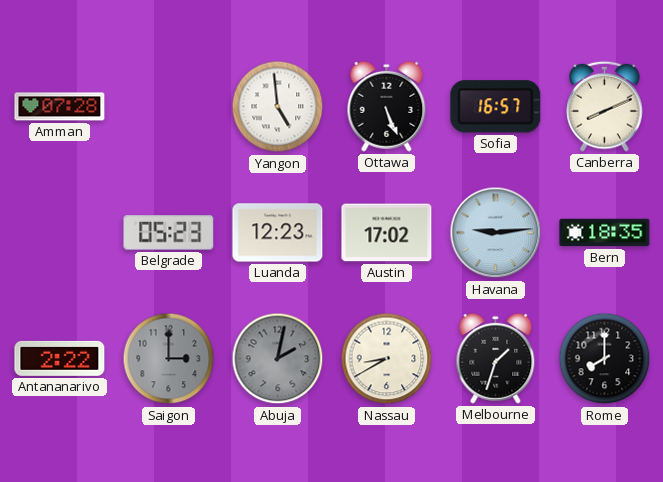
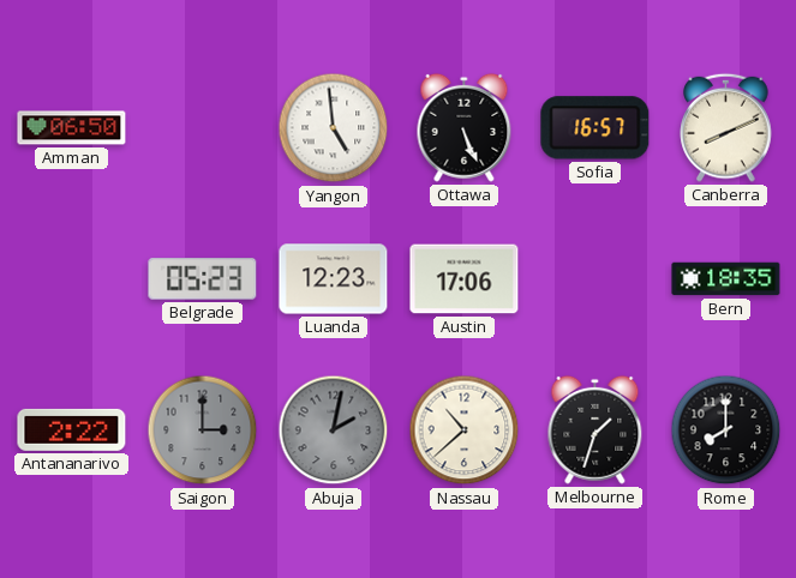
Amman: 07:28 -> 06:50 (72, 128)
Austin: 17:02 -> 17:06 (465, 279)
Havana: 9:14 -> none (496, 233)
Nassau: 8:40 -> 10:38 (465, 431)
